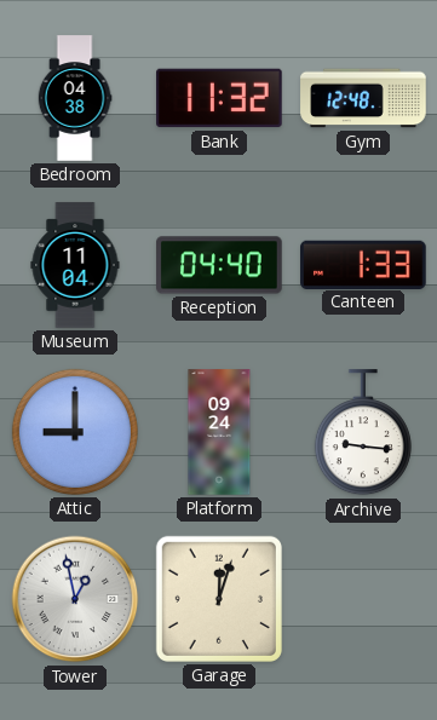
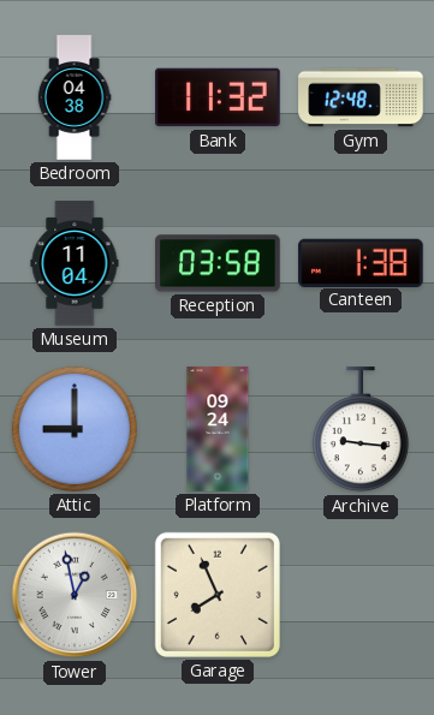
Reception: 04:40 -> 03:58 (218, 263)
Canteen: 1:33 -> 1:38 (361, 262)
Garage: 12:03 -> 7:56 (218, 595)
